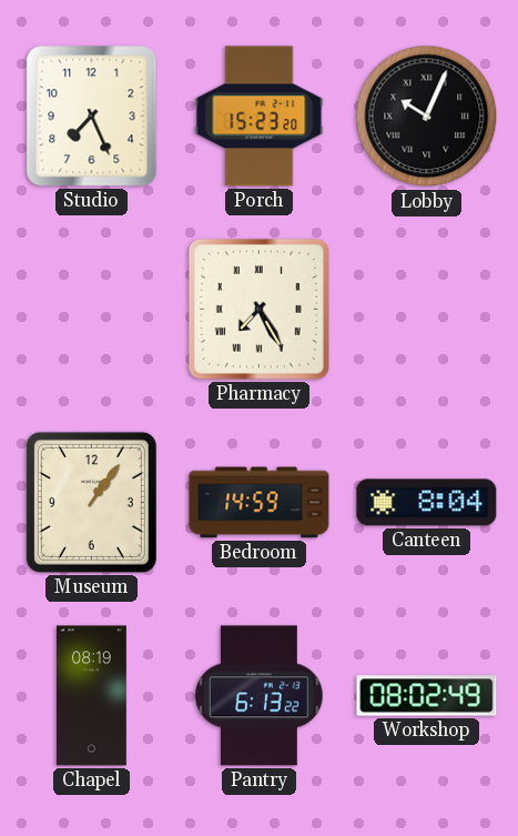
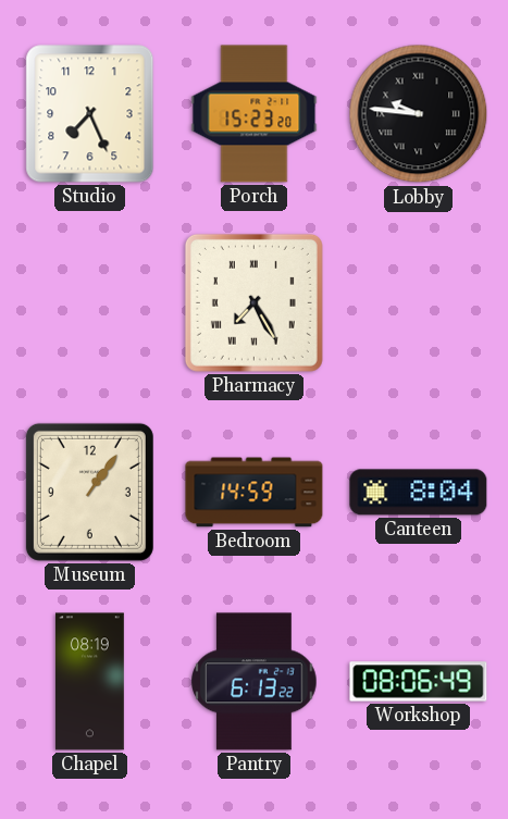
Lobby: 10:04 -> 9:46 (419, 114)
Workshop: 08:02 -> 08:06 (419, 682)
